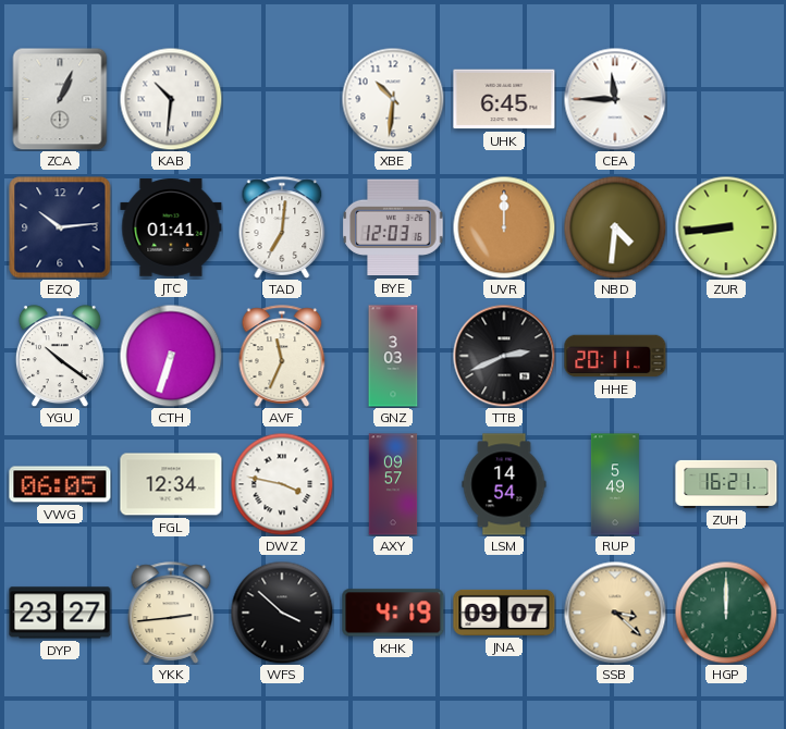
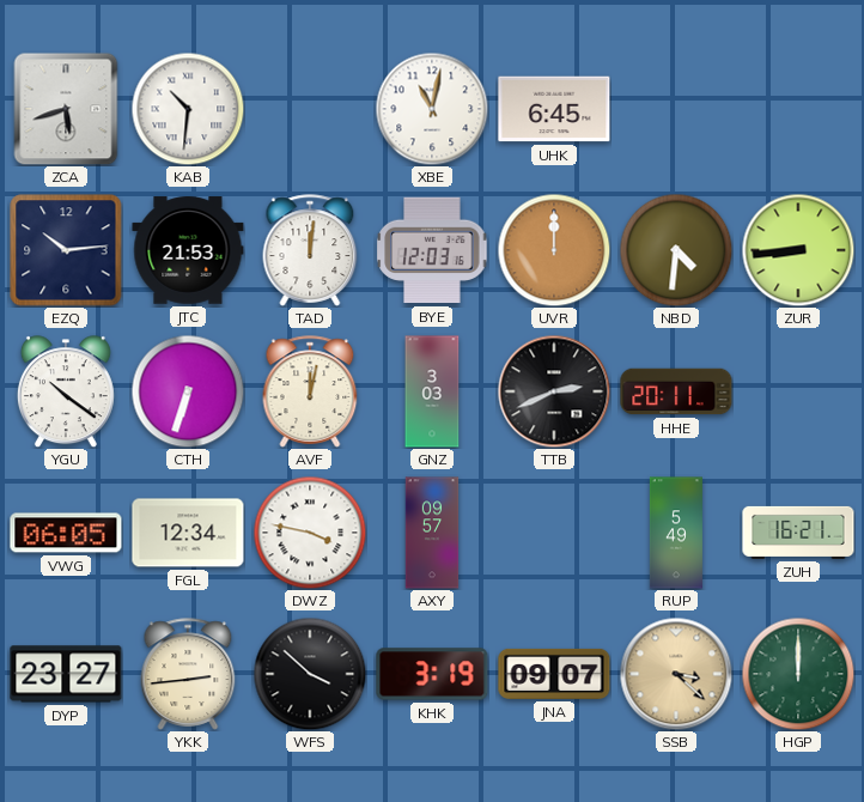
ZCA: 1:04 -> 5:42 (66, 109)
XBE: 10:31 -> 11:02 (432, 109)
CEA: 11:45 -> none (615, 99)
JTC: 01:41 -> 21:53 (188, 250)
TAD: 7:01 -> 12:01 (310, 250)
AVF: 11:34 -> 12:02 (310, 391)
LSM: 14:54 -> none (504, 484)
KHK: 4:19 -> 3:19 (432, 674)
